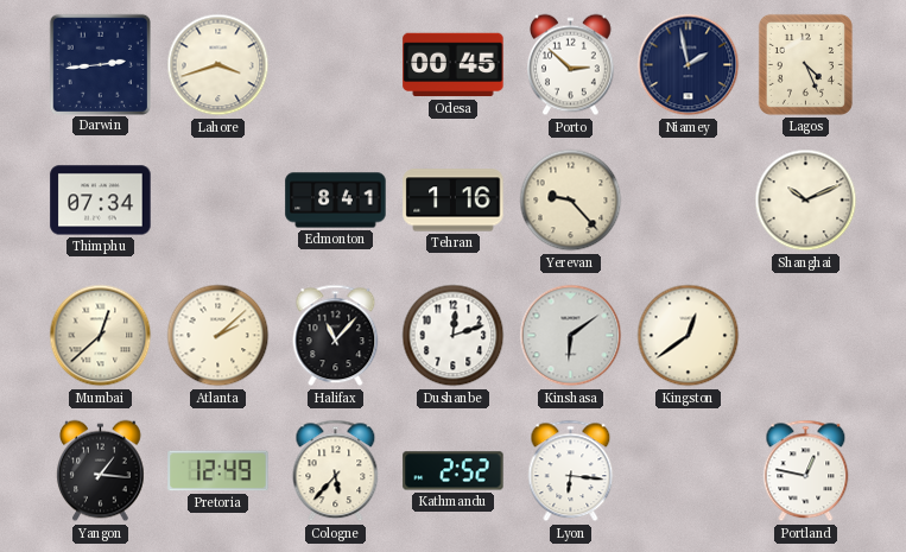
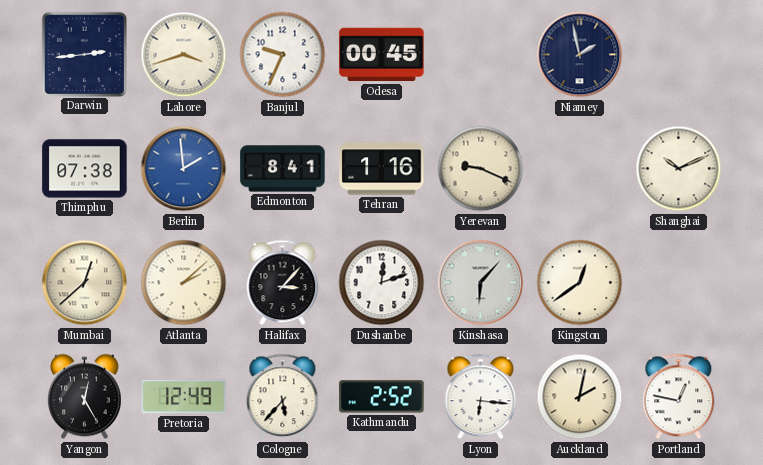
Banjul: none -> 9:34 (283, 55)
Porto: 2:52 -> none (571, 65)
Lagos: 4:26 -> none (805, 64)
Thimphu: 07:34 -> 07:38 (85, 169)
Berlin: none -> 1:59 (184, 169)
Yerevan: 9:23 -> 9:19 (481, 169)
Halifax: 11:07 -> 3:07 (283, 283)
Kinshasa: 6:09 -> 6:07 (481, 283)
Yangon: 1:16 -> 12:25 (85, 397)
Auckland: none -> 2:02 (580, 397)
